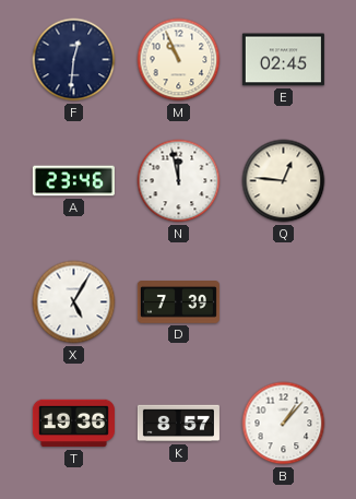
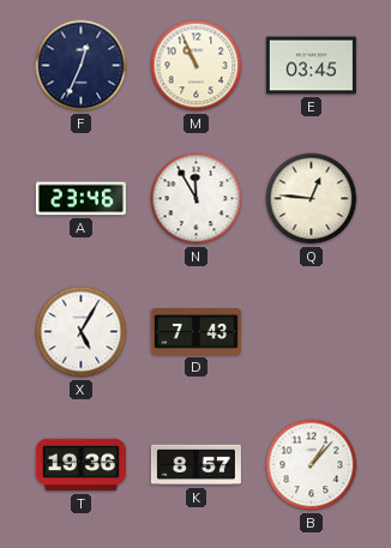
F: 12:31 -> 12:34 (82, 66)
E: 02:45 -> 03:45 (311, 66)
N: 11:58 -> 11:55 (197, 199)
D: 7:39 -> 7:43 (195, 332)
